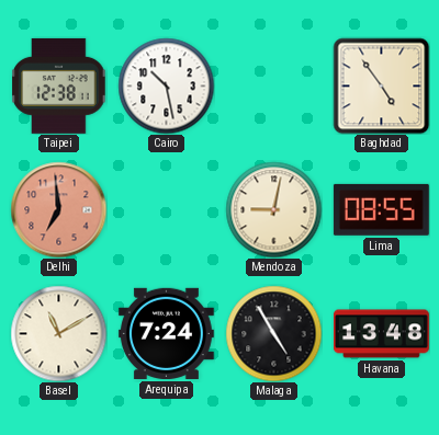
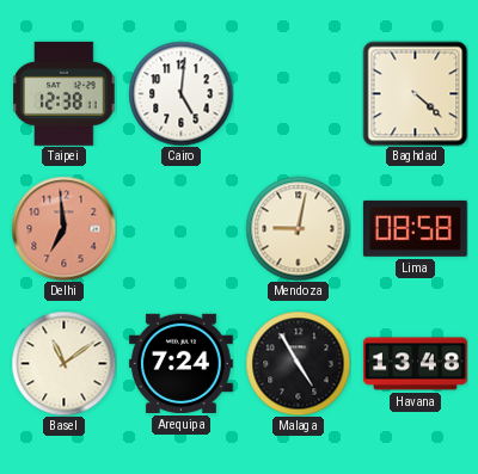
Cairo: 10:28 -> 5:01 (180, 93)
Baghdad: 4:54 -> 4:22 (415, 93)
Lima: 08:55 -> 08:58 (415, 228)
Basel: 11:10 -> 11:09 (63, 363)
